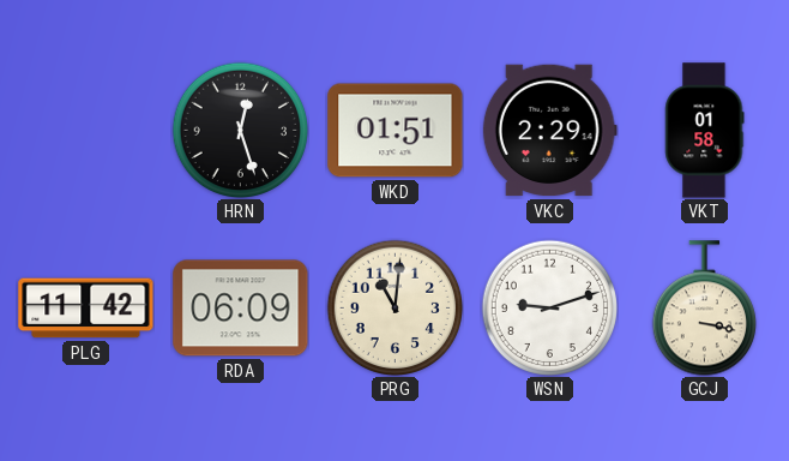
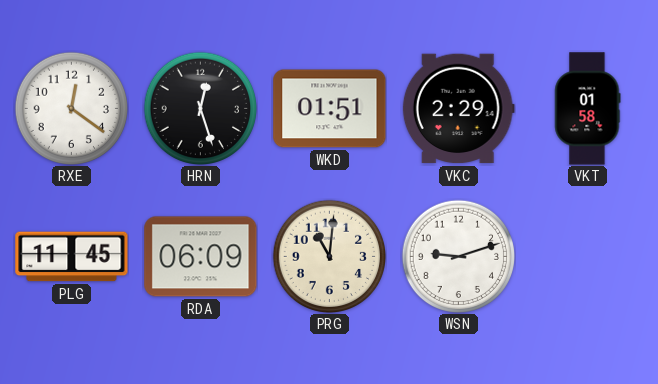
RXE: none -> 12:21 (71, 108)
PLG: 11:42 -> 11:45 (72, 257)
GCJ: 3:17 -> none (704, 309)
